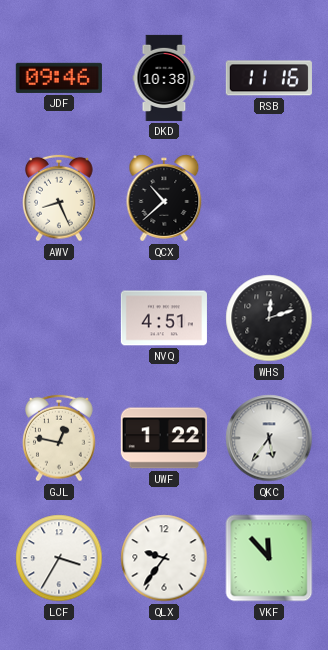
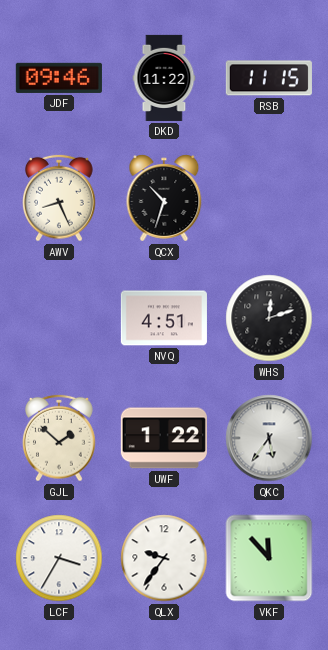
DKD: 10:38 -> 11:22 (164, 78)
RSB: 11:16 -> 11:15 (269, 78)
QCX: 10:38 -> 10:33 (164, 198)
GJL: 12:47 -> 1:52 (60, 438)
